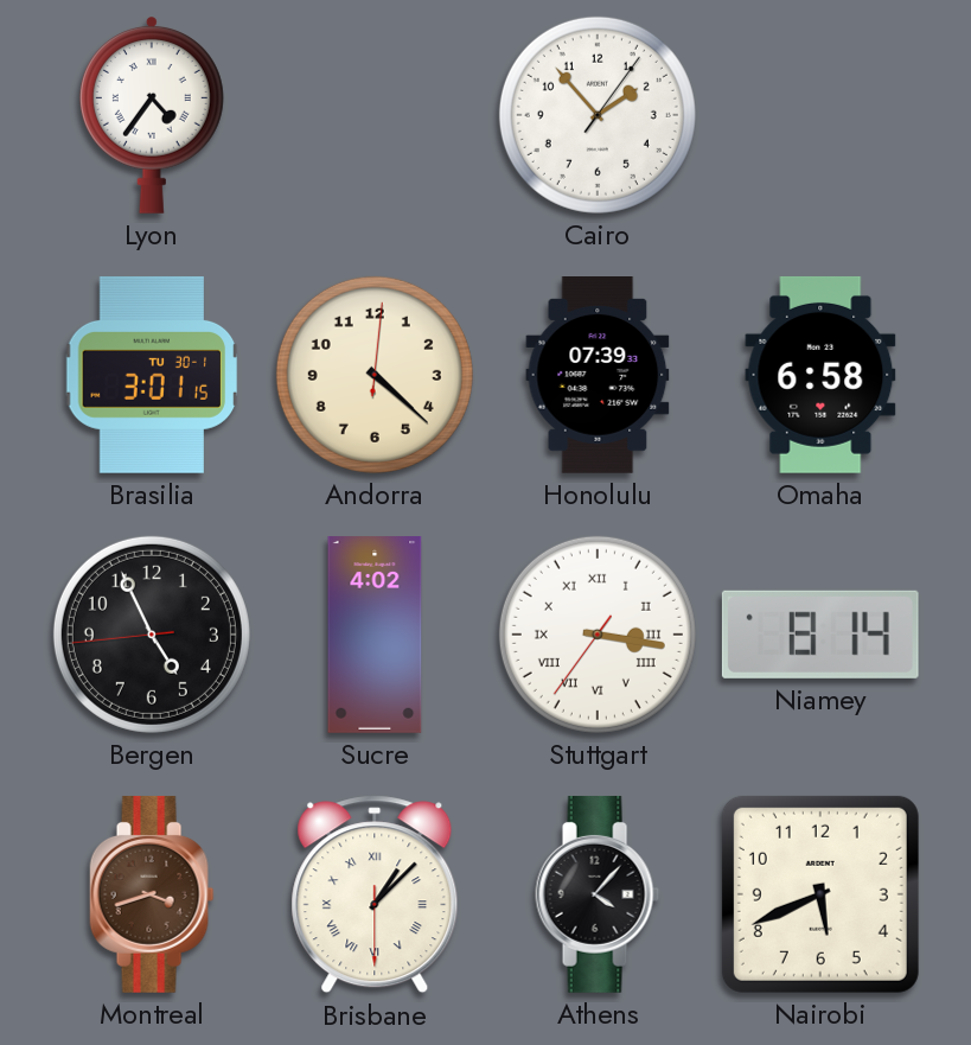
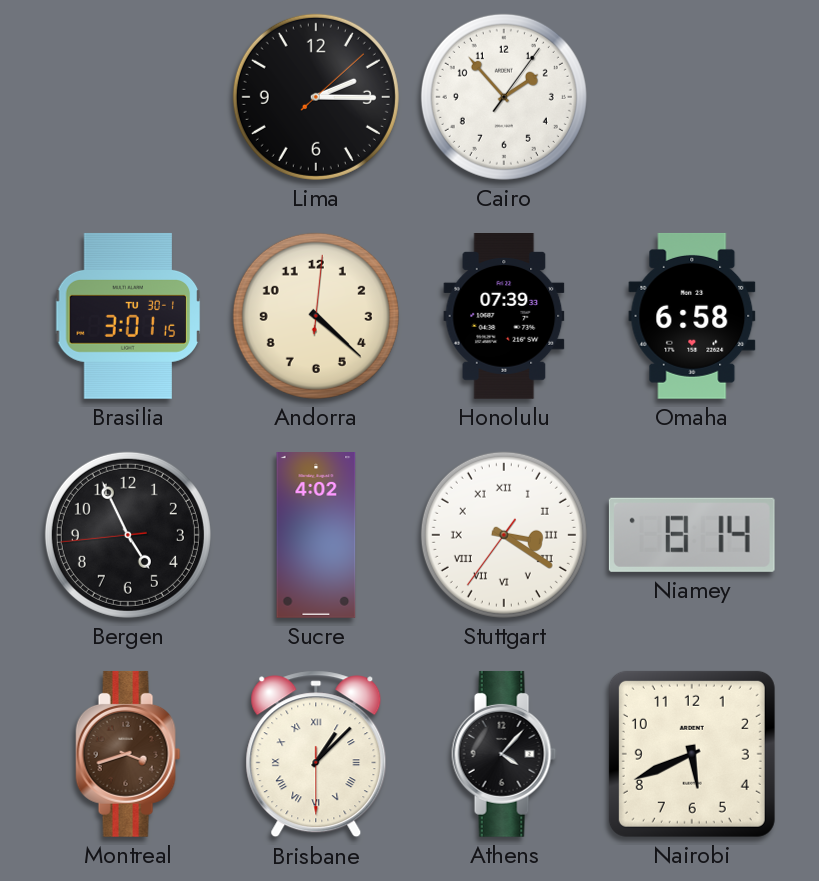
Lyon: 4:36 -> none (152, 115)
Lima: none -> 2:15 (316, 97)
Stuttgart: 3:16 -> 3:20 (504, 535)
